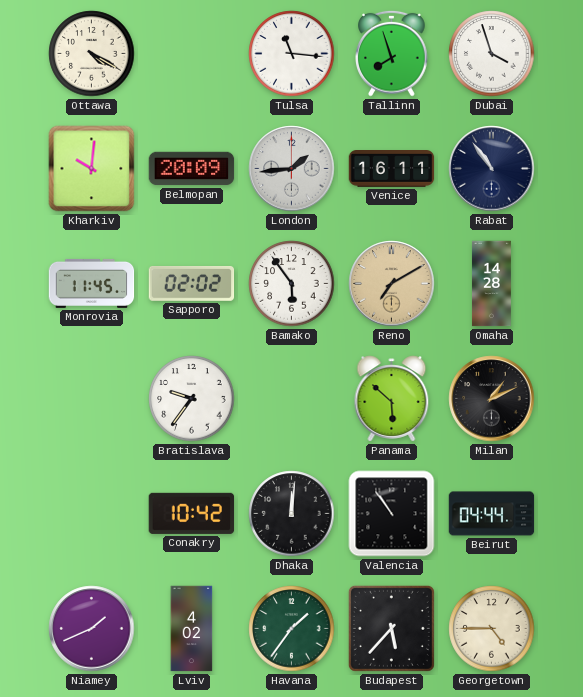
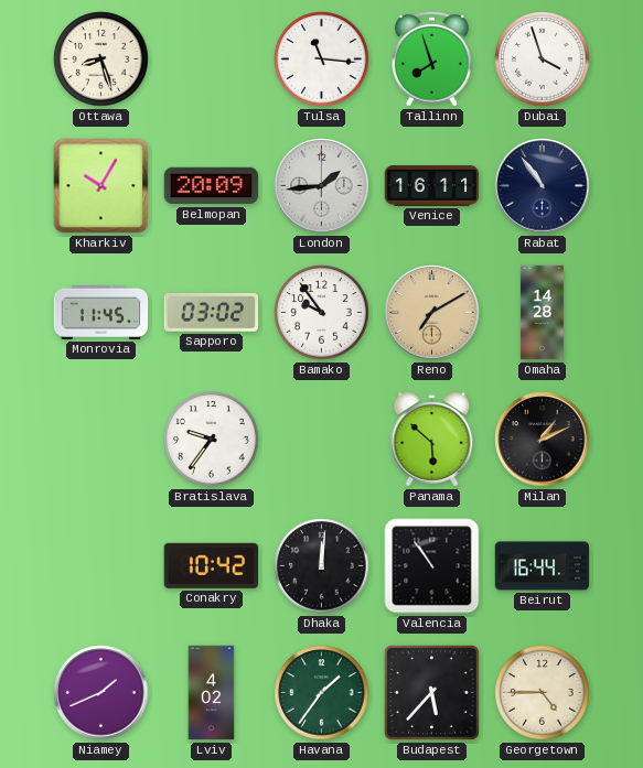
Ottawa: 4:20 -> 8:27 (101, 60)
Kharkiv: 10:01 -> 10:05 (101, 186)
Sapporo: 02:02 -> 03:02 (212, 312)
Bamako: 5:54 -> 9:54 (322, 313)
Beirut: 04:44 -> 16:44 (543, 566)
